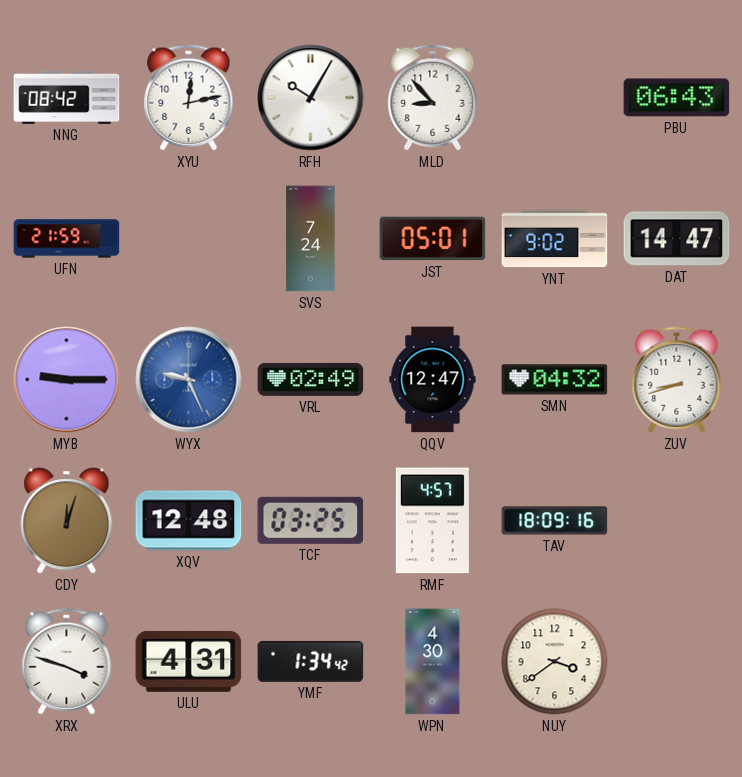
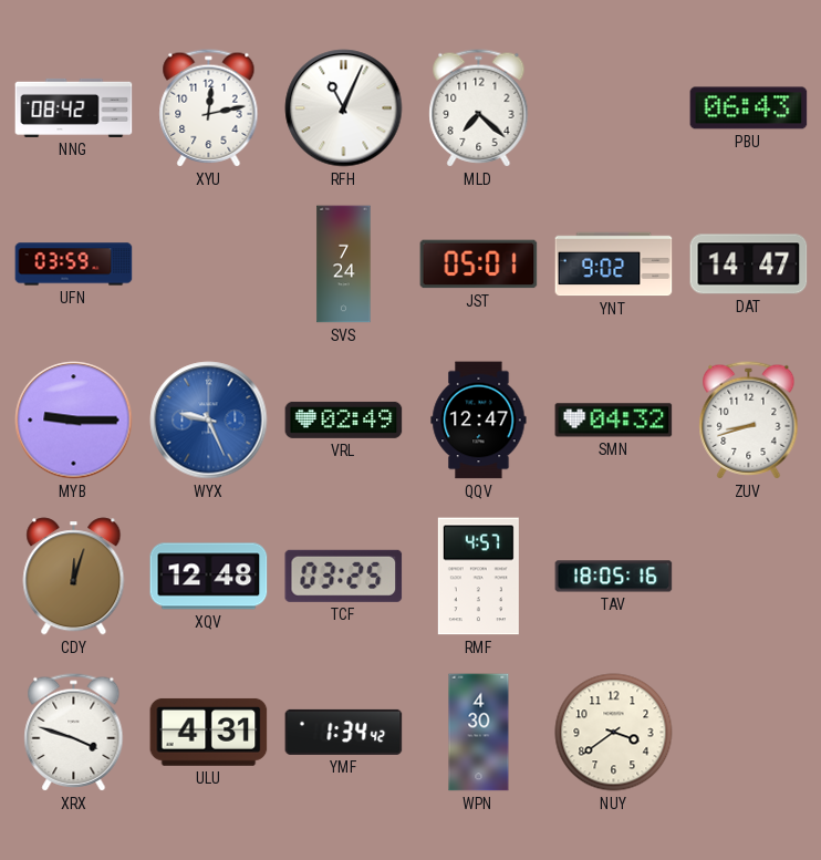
RFH: 10:05 -> 11:04 (344, 108)
MLD: 8:53 -> 7:22 (479, 108)
UFN: 21:59 -> 03:59 (74, 265)
TAV: 18:09 -> 18:05 (614, 577)
